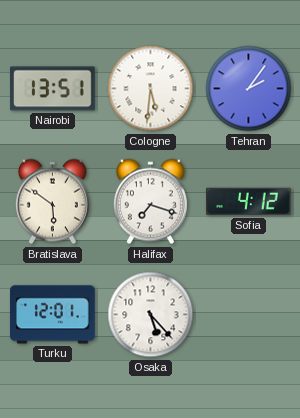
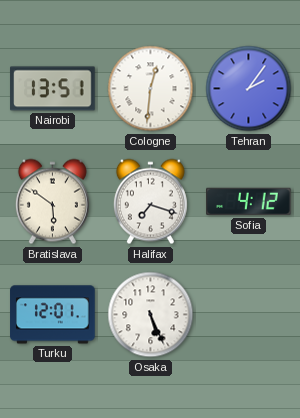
Cologne: 5:31 -> 12:31 (151, 89)
Osaka: 5:23 -> 5:26 (151, 315)
